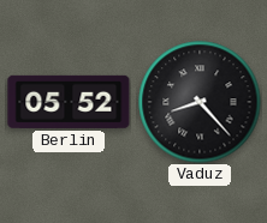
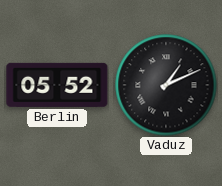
Vaduz: 8:23 -> 1:11 (166, 85)
